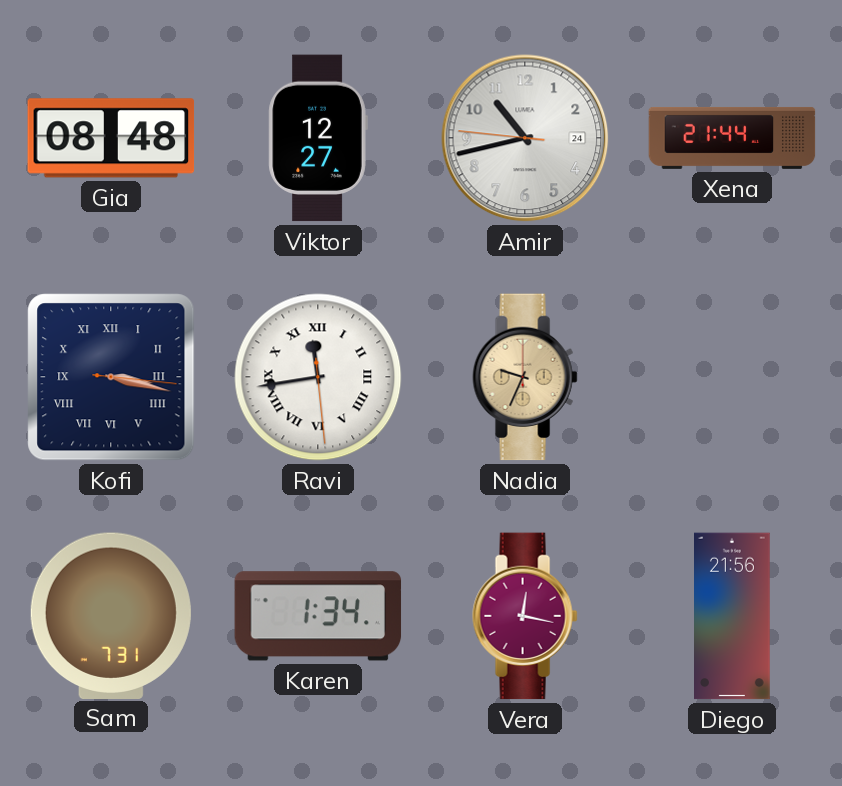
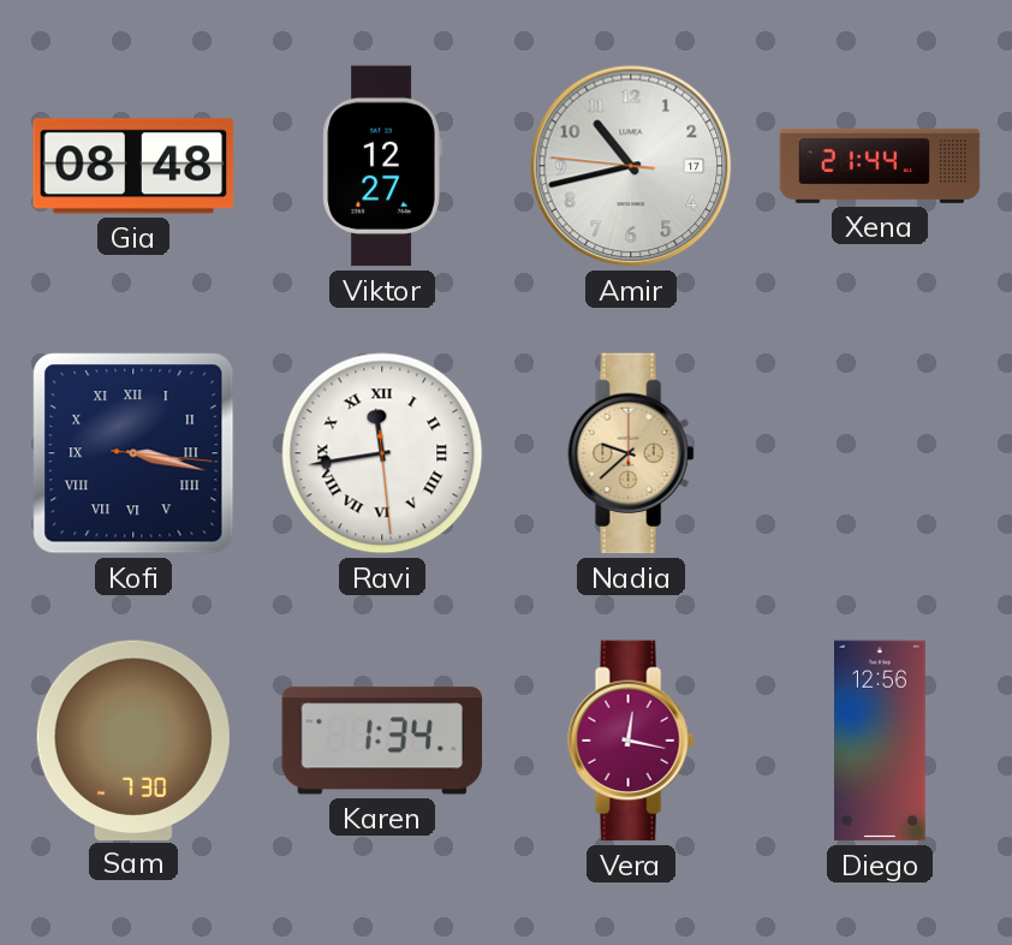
Amir date: 24 -> 17 (631, 166)
Nadia: 9:34 -> 9:38 (631, 453)
Sam: 7:31 -> 7:30 (133, 739)
Diego: 21:56 -> 12:56 (881, 741)
